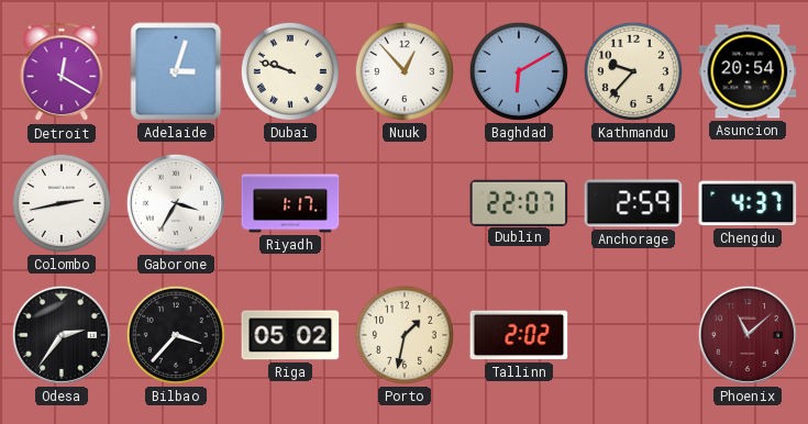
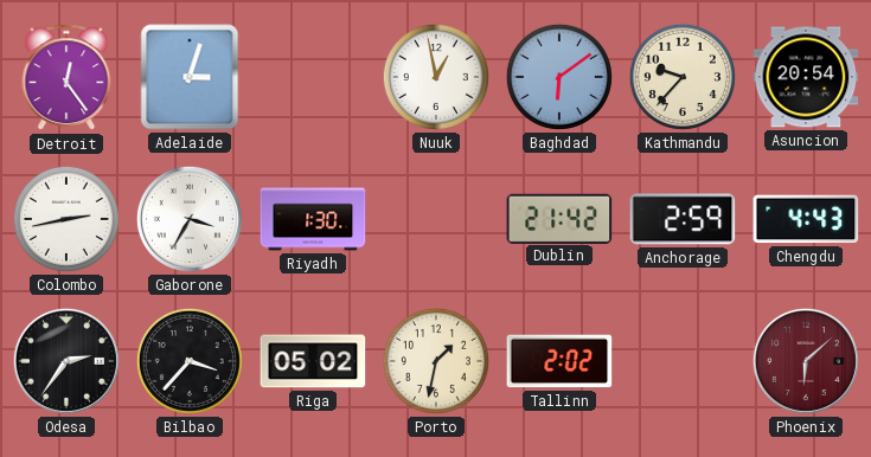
Detroit: 12:20 -> 12:24 (66, 78)
Dubai: 9:48 -> none (290, 71)
Nuuk: 12:53 -> 12:58 (436, 77)
Baghdad: 6:10 -> 6:09 (559, 77)
Riyadh: 1:17 -> 1:30 (313, 219)
Dublin: 22:07 -> 21:42 (559, 218)
Chengdu: 4:37 -> 4:43 (806, 219)
Phoenix: 11:08 -> 6:08 (806, 361)
